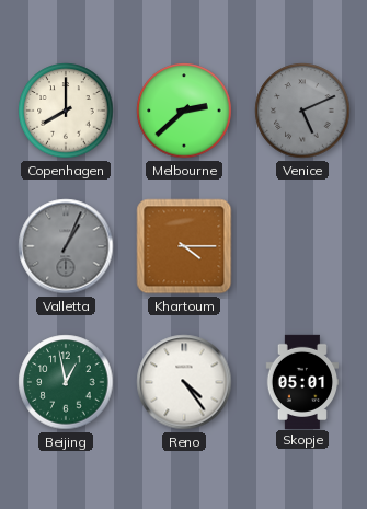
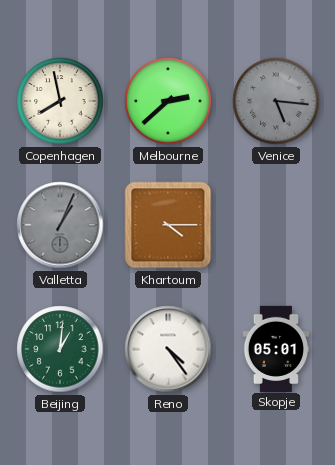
Copenhagen: 8:00 -> 7:58 (60, 101)
Venice: 5:11 -> 5:16 (276, 101)
Beijing: 12:58 -> 1:01 (60, 349)
